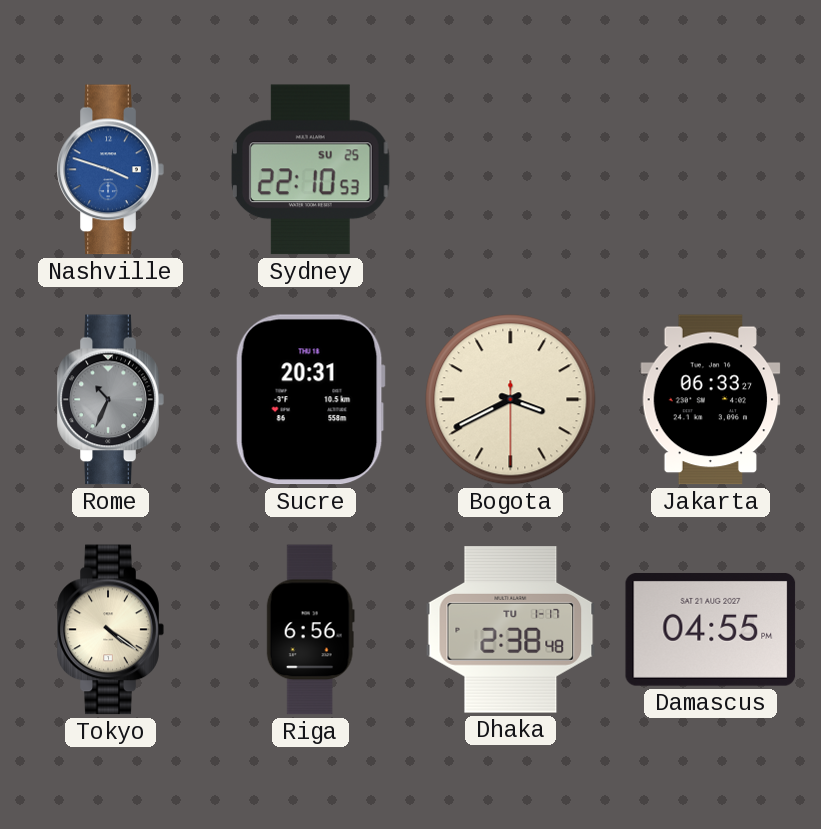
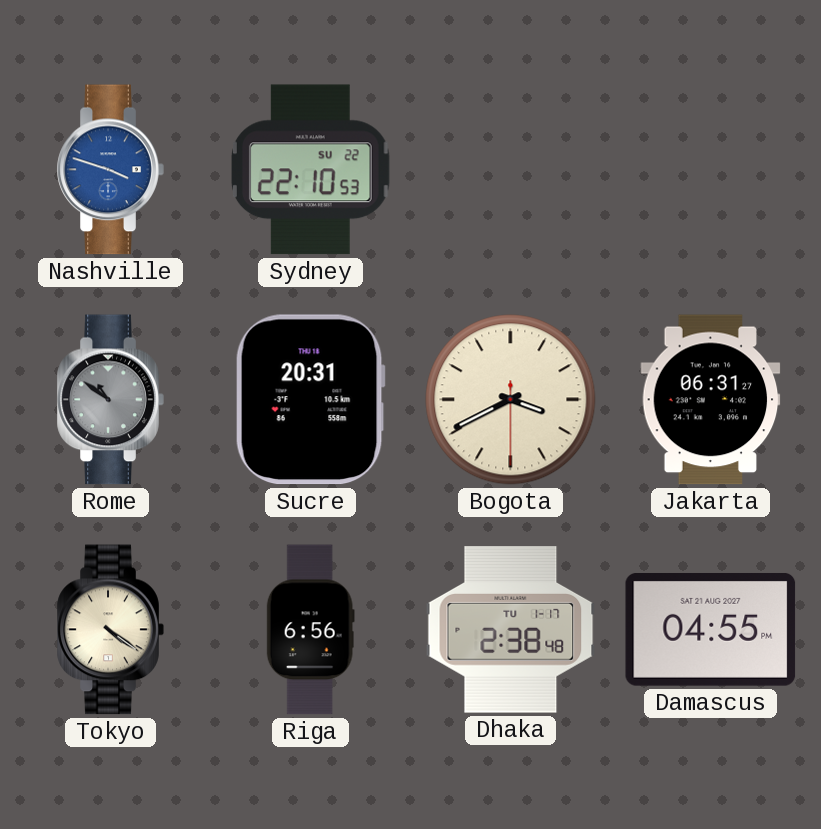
Sydney date: SU 25 -> SU 22 (310, 170)
Rome: 10:34 -> 10:51 (110, 400)
Jakarta: 06:33 -> 06:31 (711, 400)
